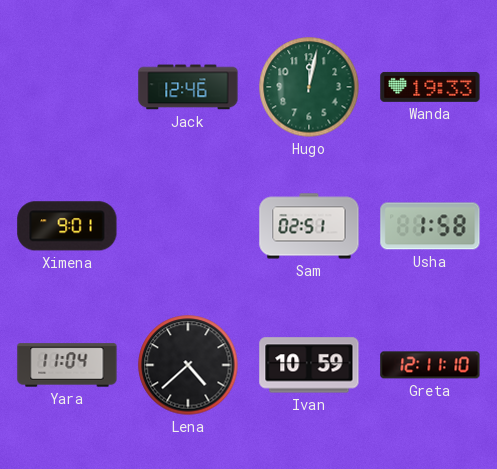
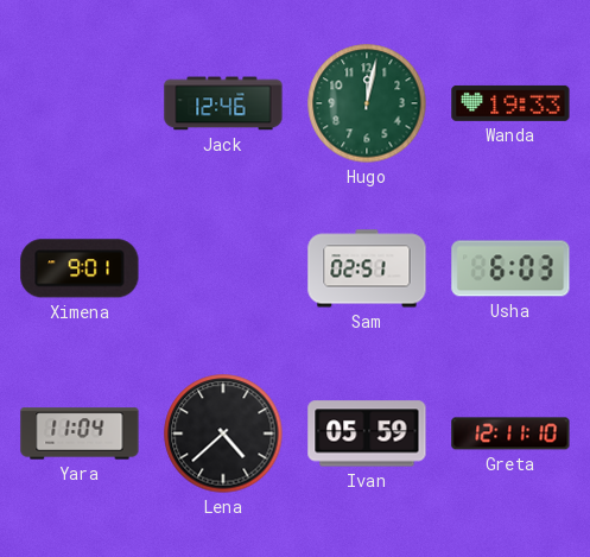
Usha: 1:58 -> 6:03 (510, 268)
Ivan: 10:59 -> 05:59 (367, 433)
